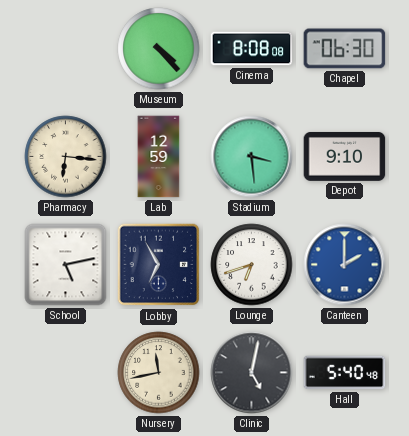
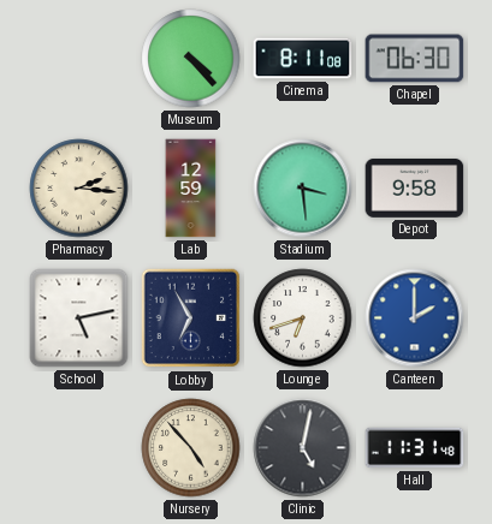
Cinema: 8:08 -> 8:11 (303, 59)
Pharmacy: 6:16 -> 2:16 (79, 189)
Depot: 9:10 -> 9:58 (415, 187)
Nursery: 11:43 -> 4:53 (191, 448)
Hall: 5:40 -> 11:31 (415, 448)
